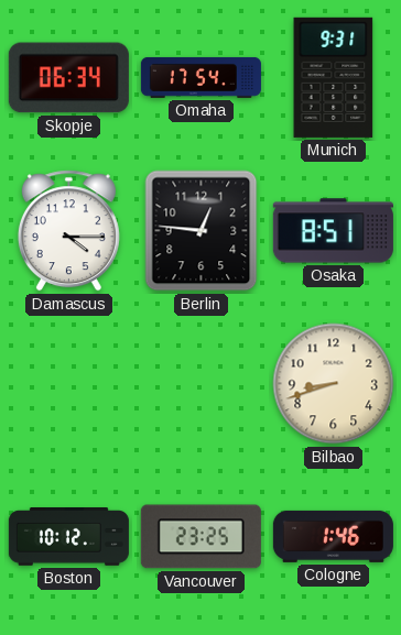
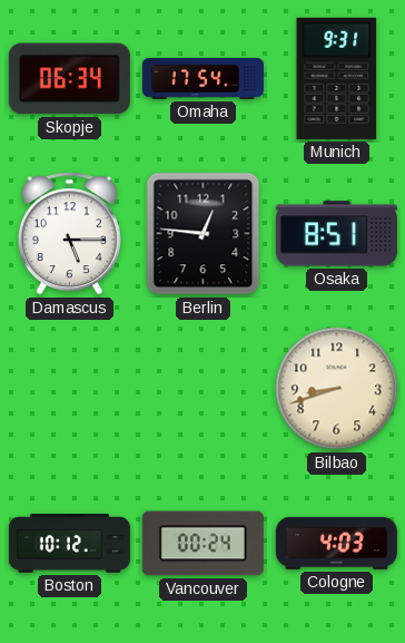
Damascus: 4:15 -> 5:15 (69, 234)
Vancouver: 23:25 -> 00:24 (202, 544)
Cologne: 1:46 -> 4:03 (336, 543)
